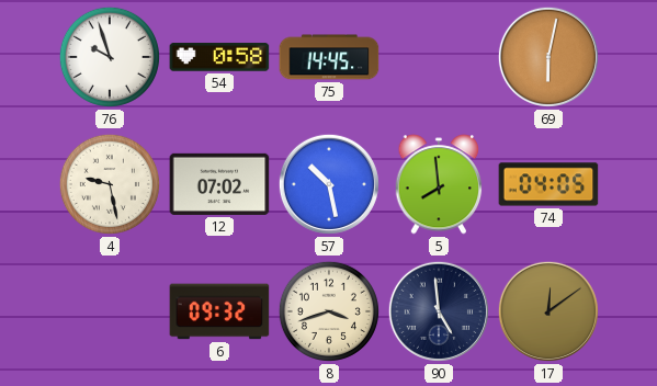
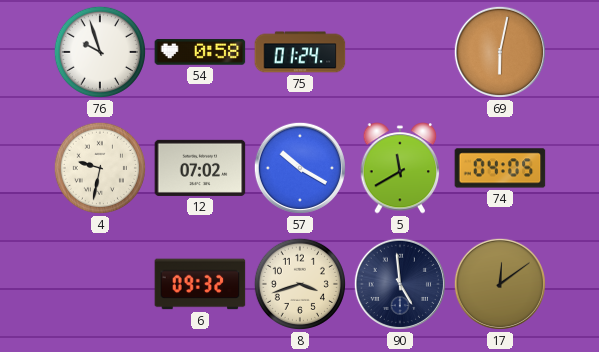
75: 14:45 -> 01:24 (300, 52)
4: 9:28 -> 9:32 (100, 168)
57: 10:28 -> 10:20 (300, 168)
5: 7:59 -> 11:40 (400, 168)
